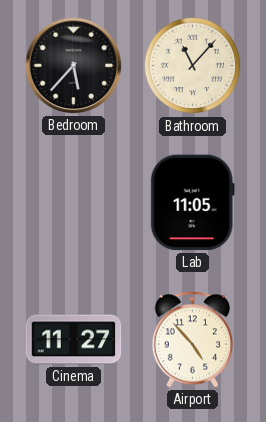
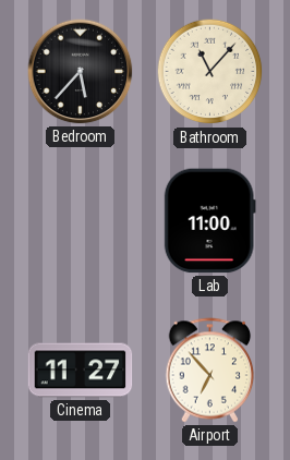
Lab: 11:05 -> 11:00 (209, 221)
Airport: 4:53 -> 6:53 (210, 371)
